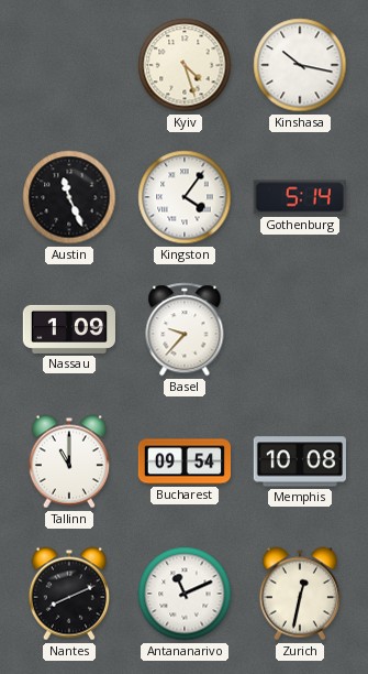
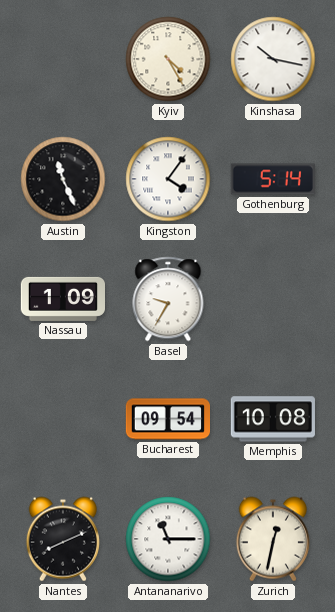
Kyiv: 4:27 -> 4:25 (168, 59)
Basel: 9:37 -> 9:35 (168, 299)
Tallinn: 11:00 -> none (69, 461)
Antananarivo: 11:11 -> 11:15 (168, 539)
